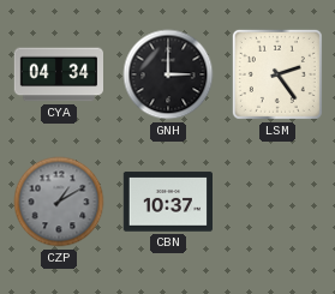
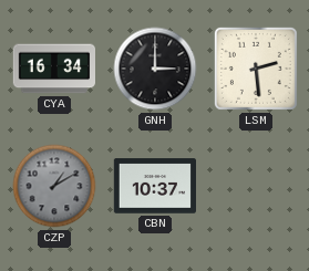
CYA: 04:34 -> 16:34 (53, 69)
LSM: 2:24 -> 2:29 (256, 69)
